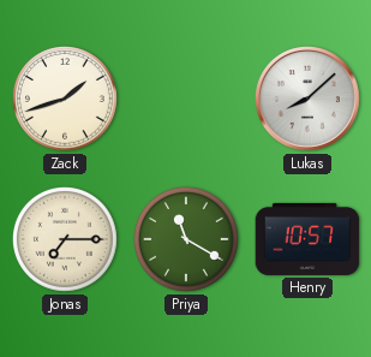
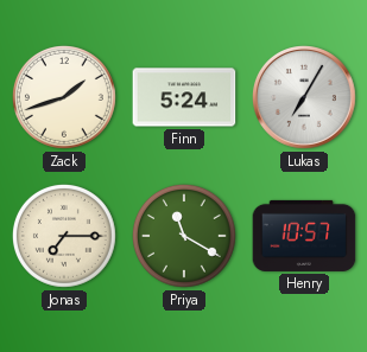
Finn: none -> 5:24 (184, 97)
Lukas: 8:08 -> 7:05 (305, 98)
